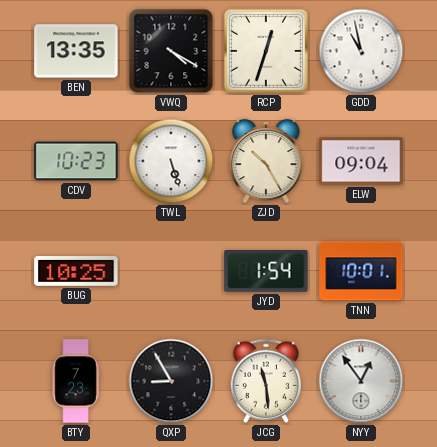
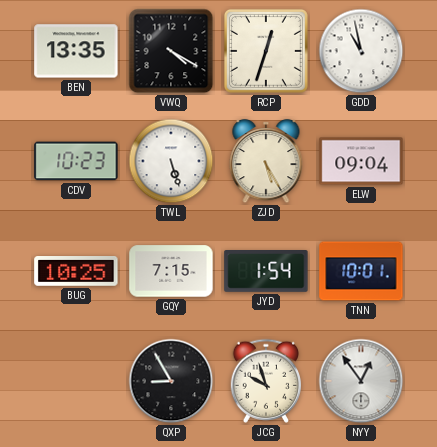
ZJD: 10:25 -> 5:25 (266, 161)
GQY: none -> 7:15 (171, 271)
BTY: 7:23 -> none (76, 381)
JCG: 11:29 -> 9:57 (265, 381)
